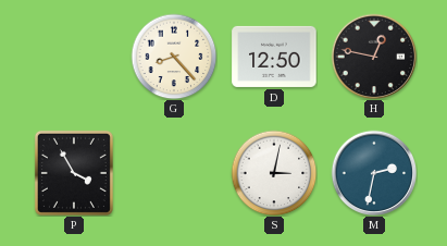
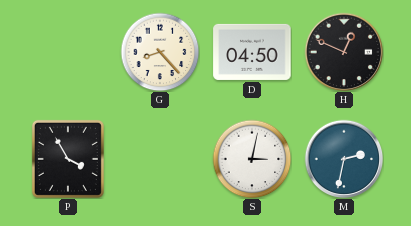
D: 12:50 -> 04:50 (252, 52)
H: 12:47 -> 12:49 (344, 52)
